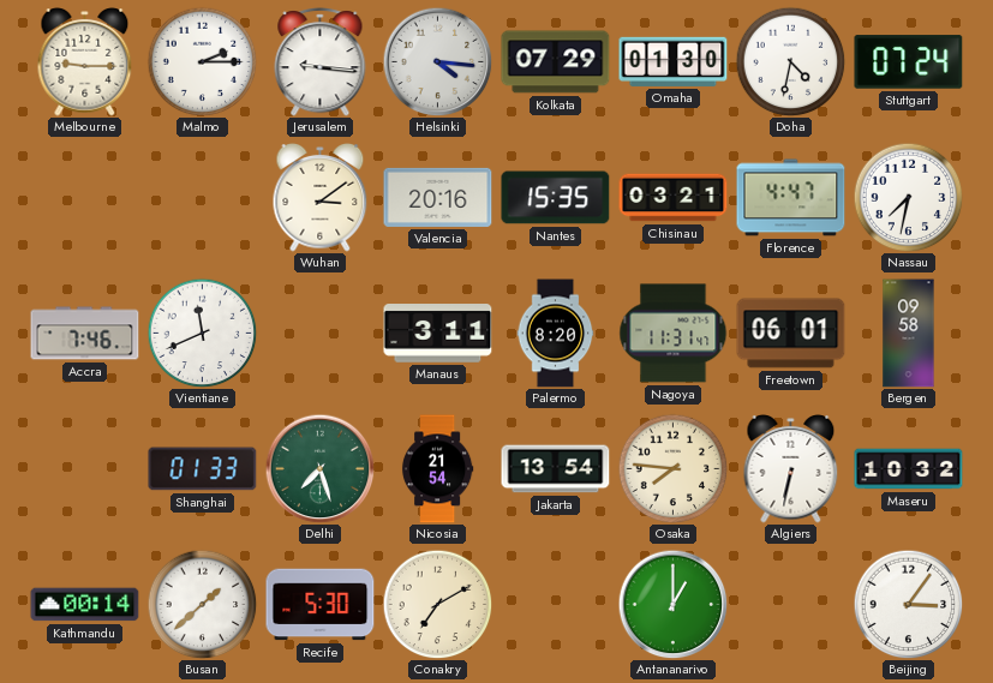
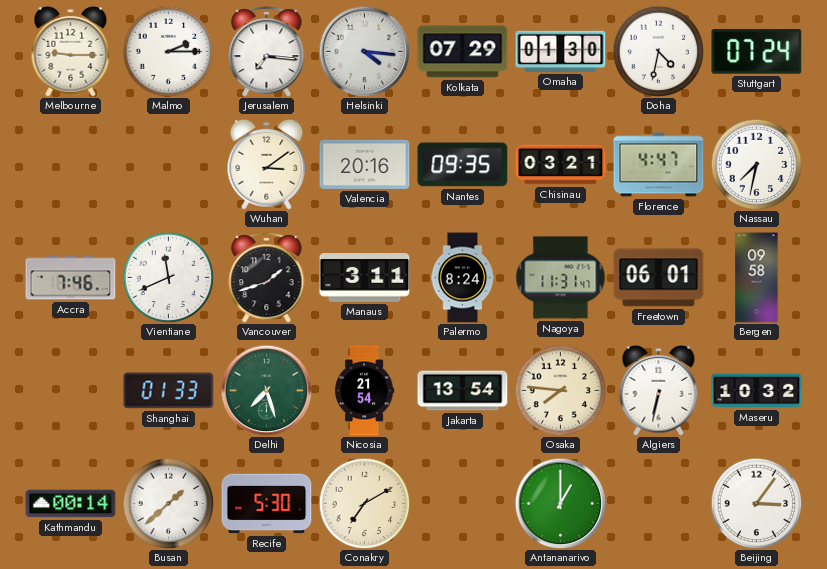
Jerusalem: 9:16 -> 7:16 (267, 52)
Nantes: 15:35 -> 09:35 (463, 165)
Vancouver: none -> 1:42 (267, 278)
Palermo: 8:20 -> 8:24 (463, 278)
